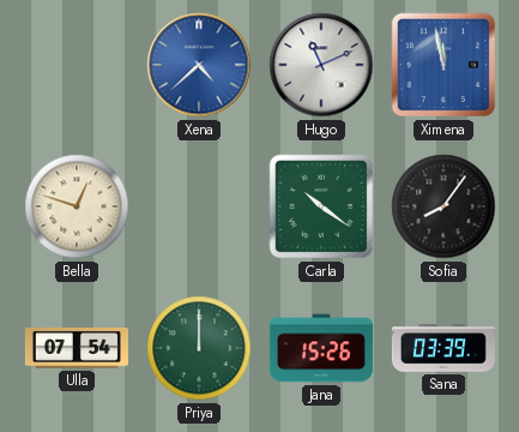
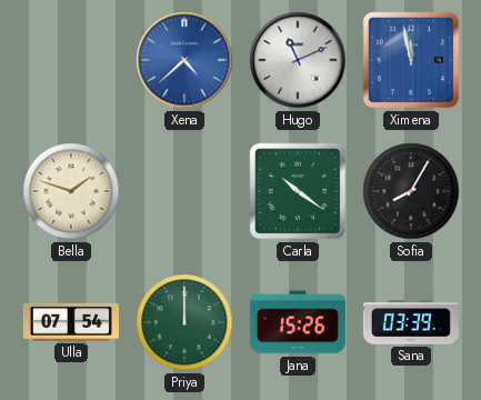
Bella: 12:48 -> 1:48 (71, 191)
Sofia: 8:06 -> 8:05 (411, 191)
